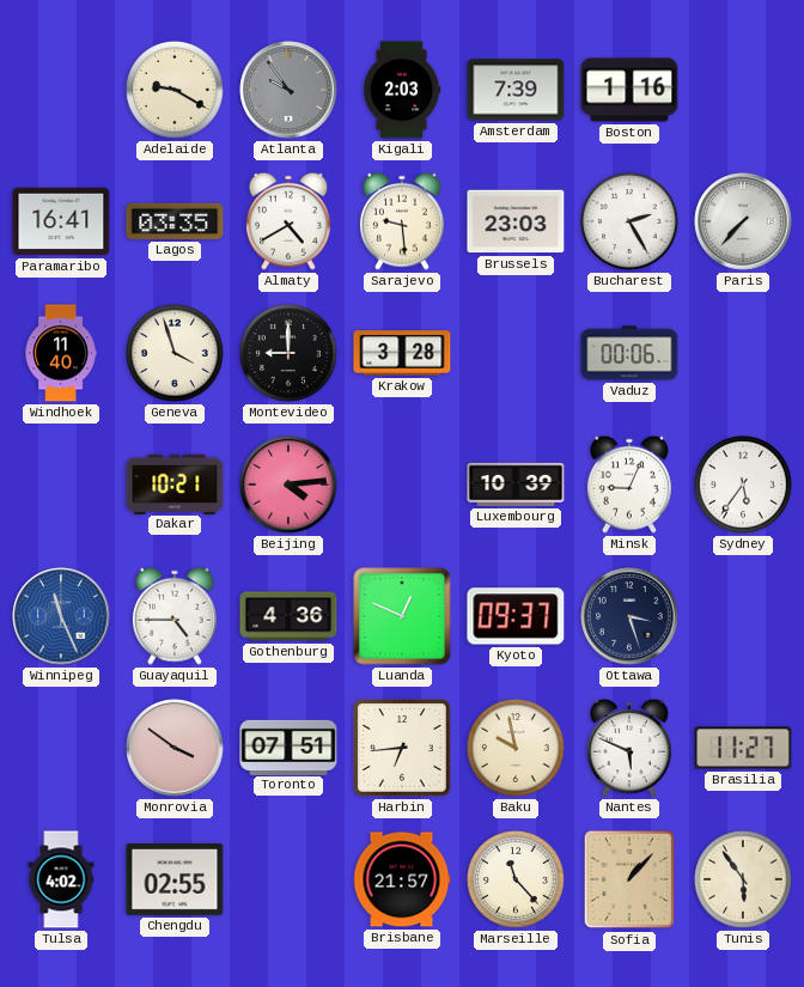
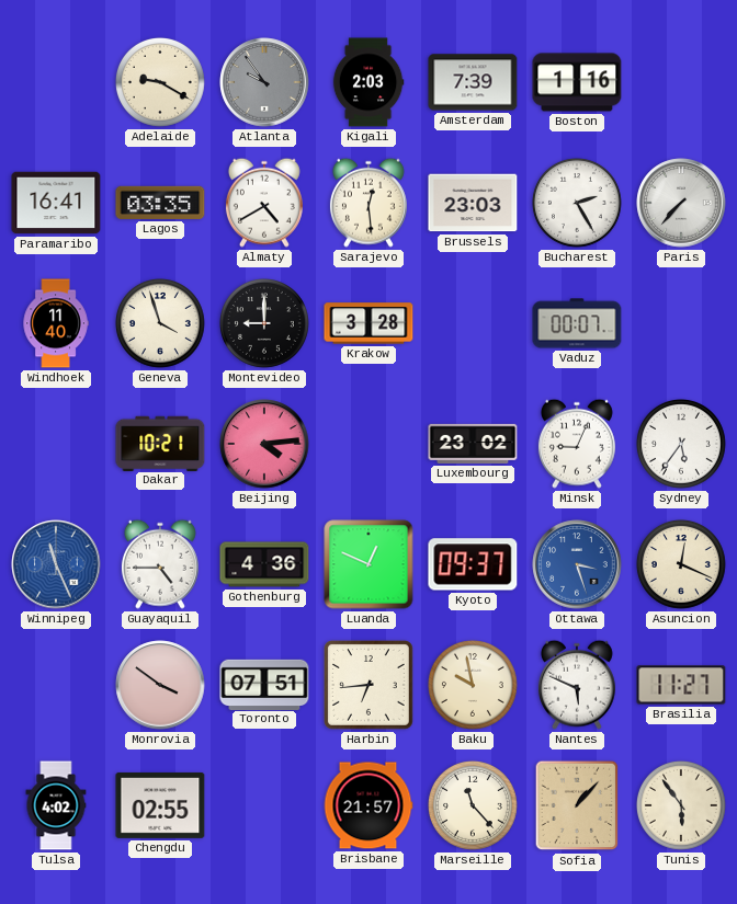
Sarajevo: 9:29 -> 12:29 (368, 203)
Vaduz: 00:06 -> 00:07 (577, 323)
Luxembourg: 10:39 -> 23:02 (473, 444)
Ottawa dial: navy -> blue (577, 564)
Asuncion: none -> 12:19 (681, 564)
